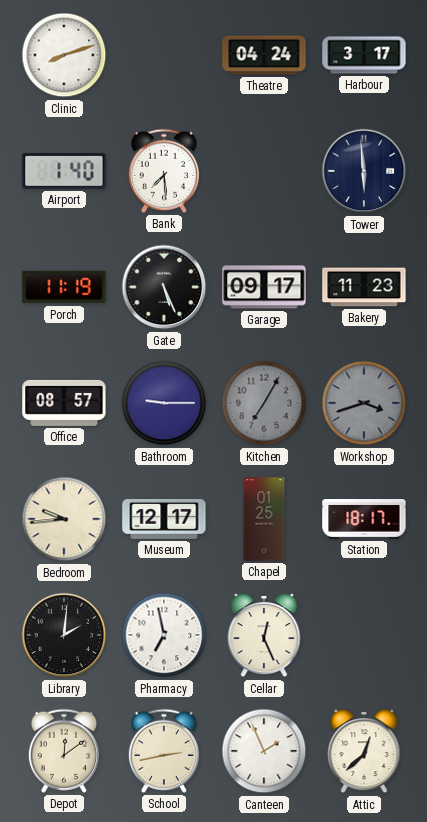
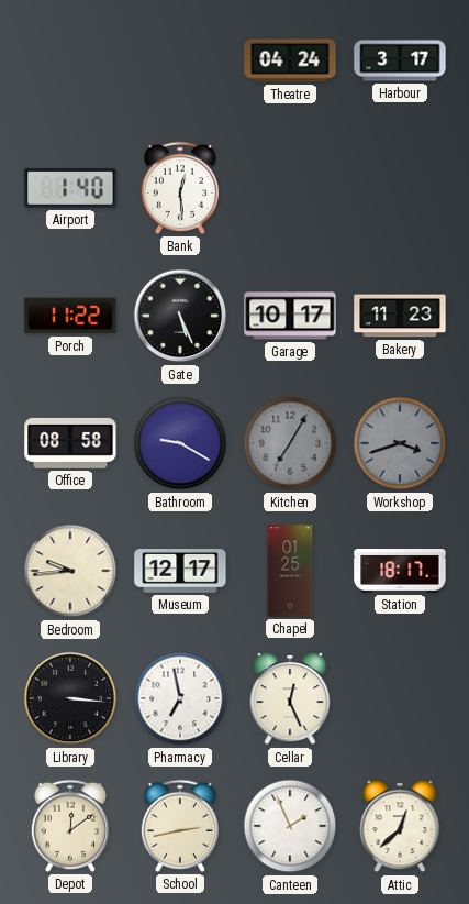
Clinic: 8:12 -> none (64, 55)
Bank: 7:29 -> 12:29 (180, 188)
Tower: 5:59 -> none (364, 171)
Porch: 11:19 -> 11:22 (70, 316)
Garage: 09:17 -> 10:17 (290, 316)
Office: 08:57 -> 08:58 (70, 443)
Bathroom: 9:15 -> 9:20 (180, 443)
Library: 2:01 -> 3:16 (70, 698)
